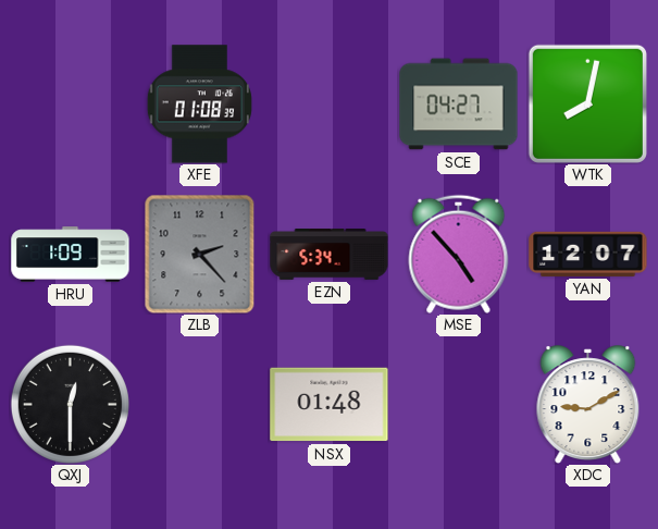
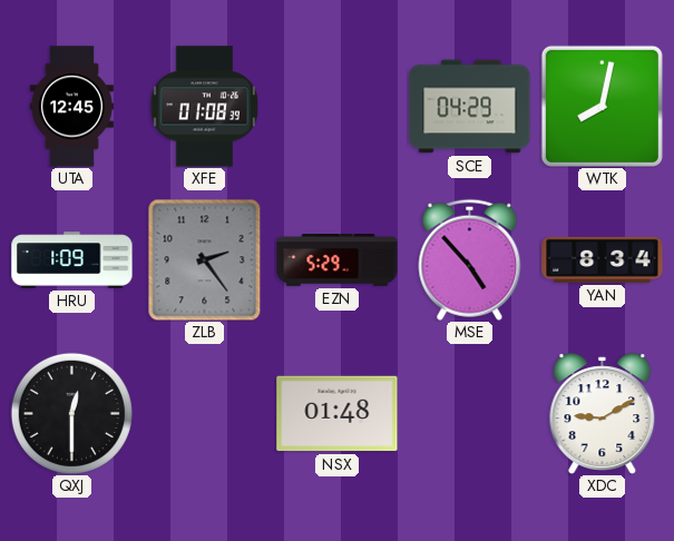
UTA: none -> 12:45 (71, 107)
SCE: 04:27 -> 04:29 (470, 107)
ZLB: 2:23 -> 2:24 (205, 259)
EZN: 5:34 -> 5:29 (338, 260)
YAN: 12:07 -> 8:34 (603, 259)
